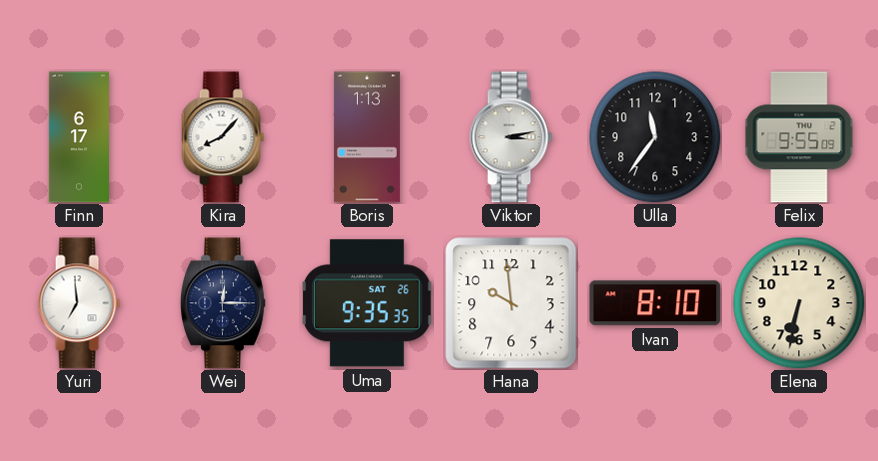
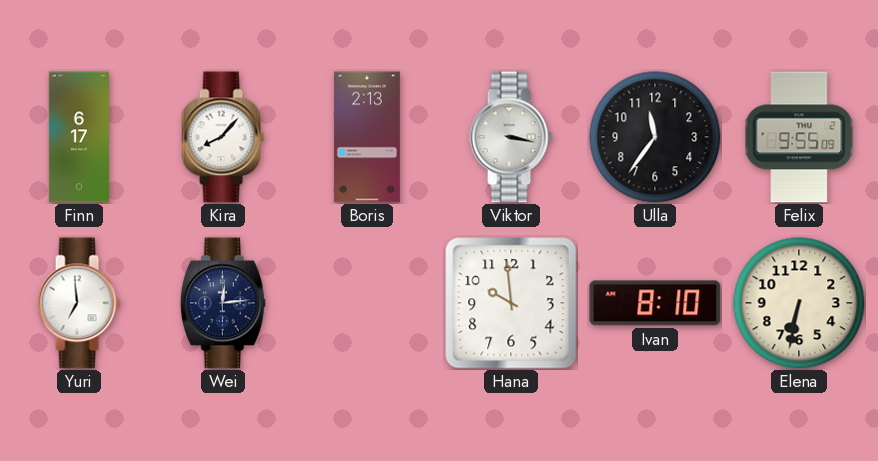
Boris: 1:13 -> 2:13 (367, 137)
Viktor: 3:13 -> 3:17 (511, 137)
Wei: 12:15 -> 12:14 (223, 303)
Uma: 9:35 -> none (367, 303)
